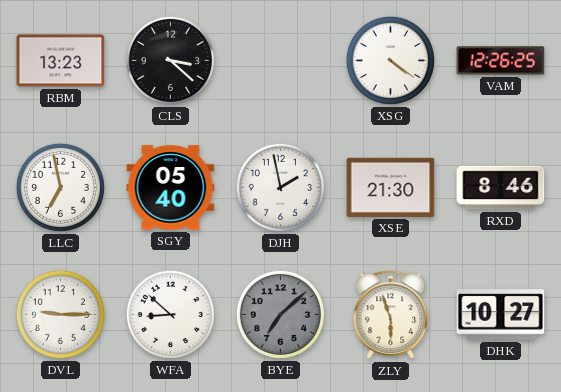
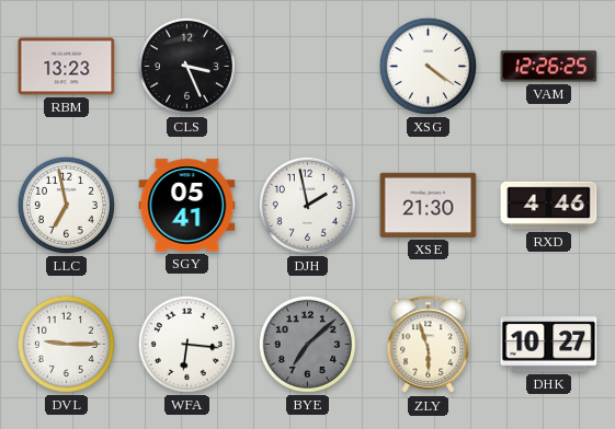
CLS: 3:22 -> 3:26 (186, 66)
SGY: 05:40 -> 05:41 (187, 206)
RXD: 8:46 -> 4:46 (549, 206)
WFA: 8:52 -> 6:16 (186, 344)
